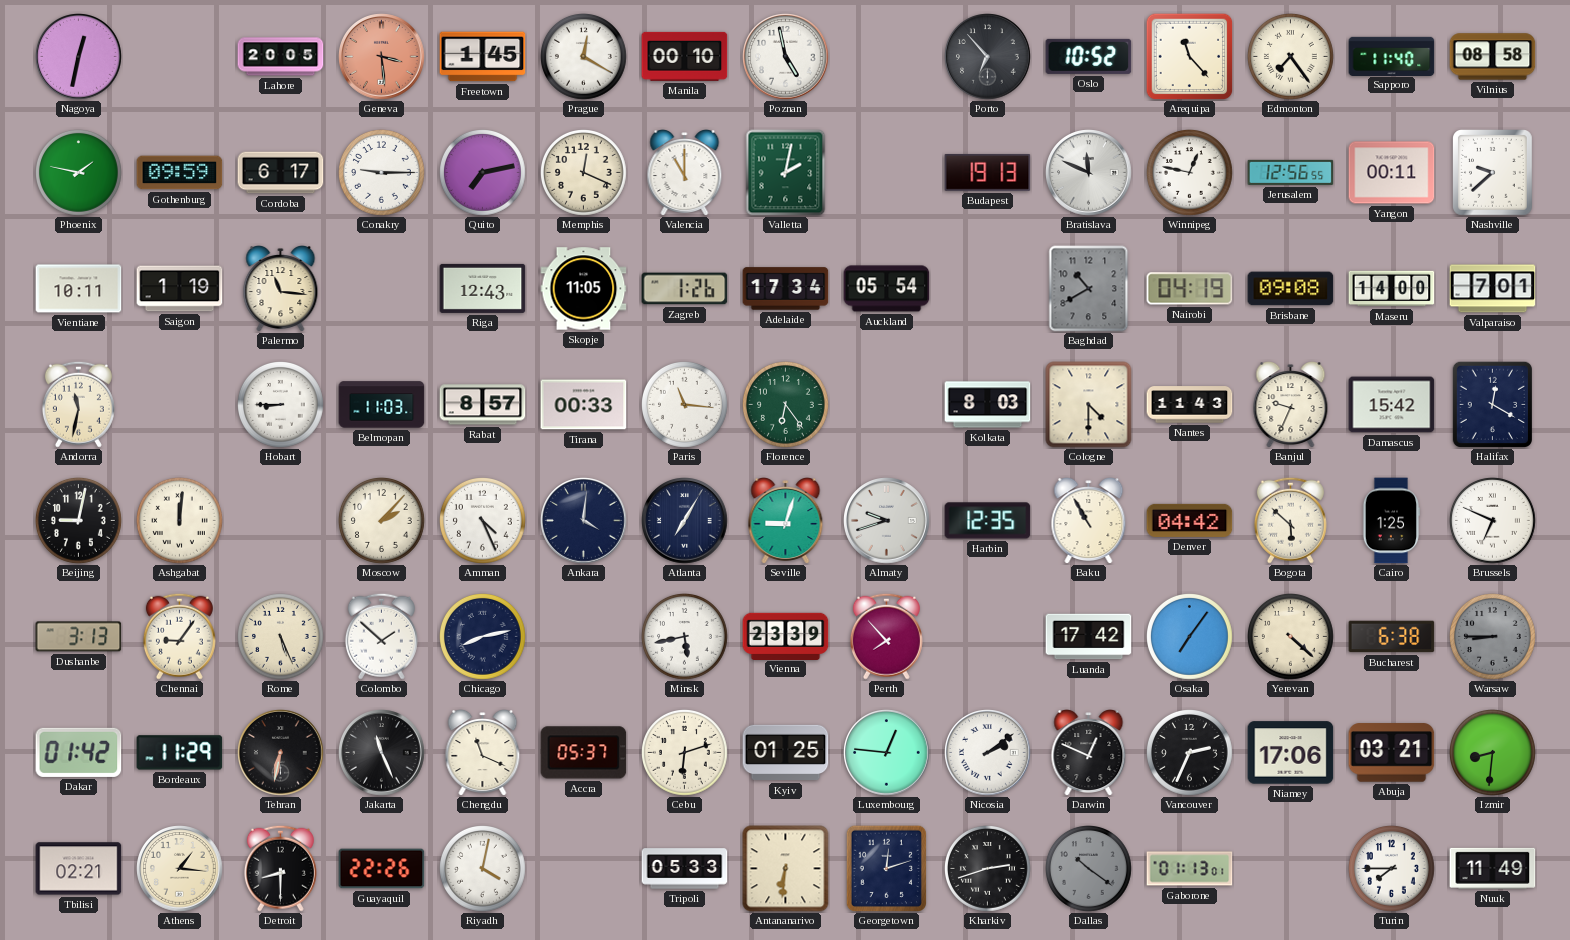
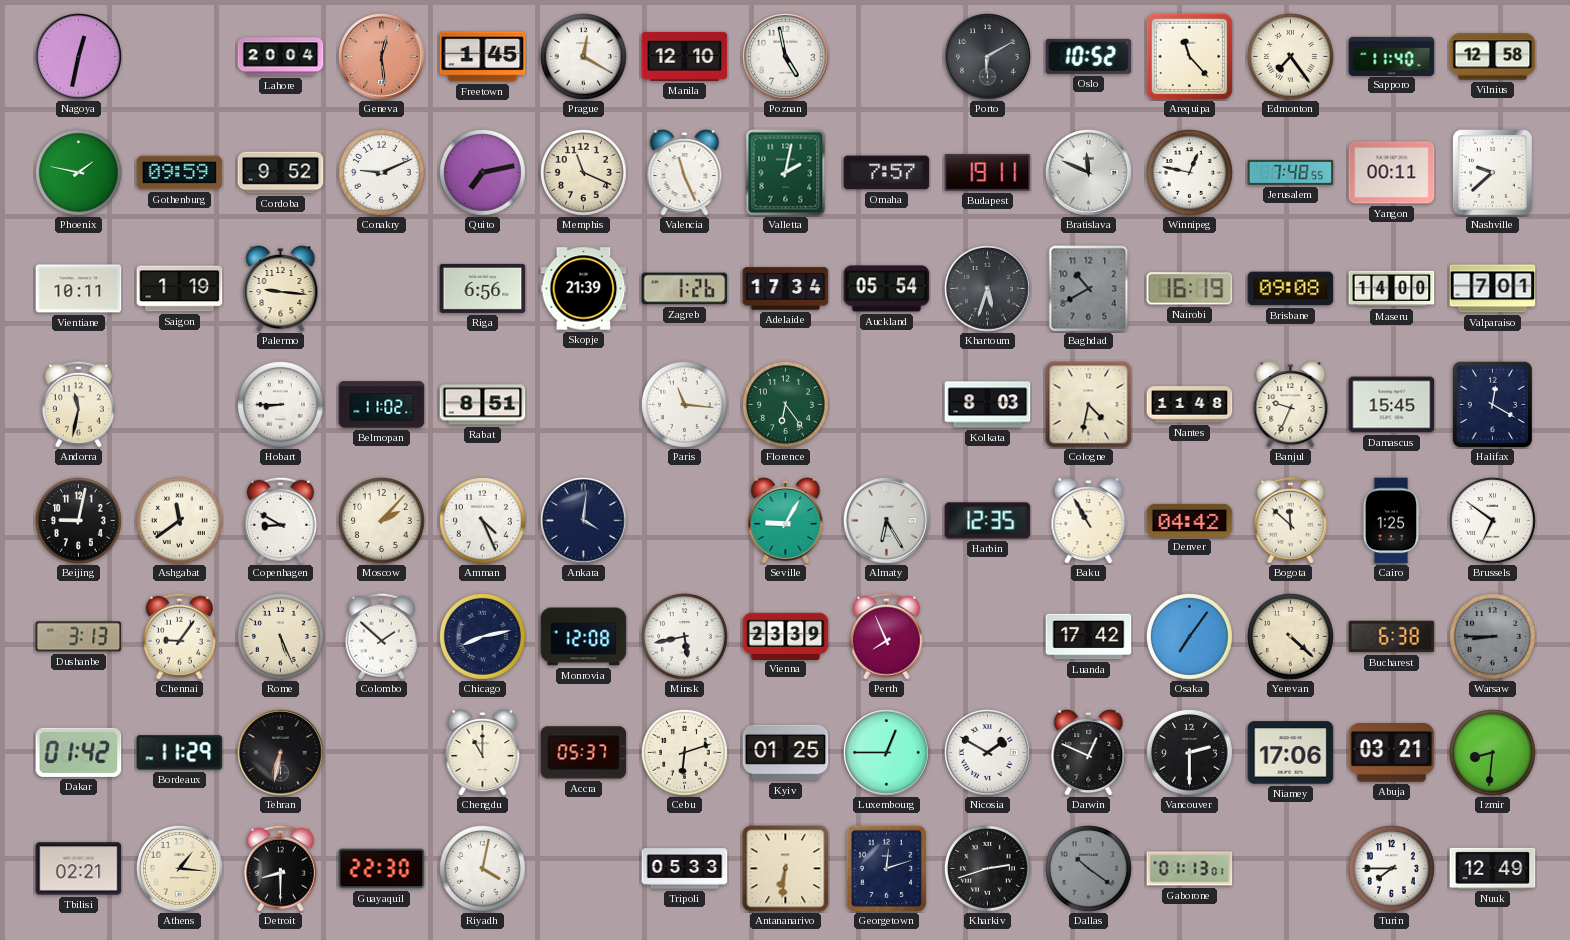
Lahore: 20:05 -> 20:04 (281, 57)
Geneva: 3:29 -> 12:29 (382, 57)
Manila: 00:10 -> 12:10 (685, 56)
Porto: 6:53 -> 6:10 (988, 57)
Vilnius: 08:58 -> 12:58 (1493, 57)
Cordoba: 6:17 -> 9:52 (281, 173)
Conakry: 9:15 -> 9:11 (382, 173)
Memphis: 12:19 -> 11:19 (584, 173)
Valencia: 11:00 -> 11:26 (685, 173)
Omaha: none -> 7:57 (887, 173)
Budapest: 19:13 -> 19:11 (988, 172)
Jerusalem: 12:56 -> 7:48 (1291, 172)
Palermo: 11:16 -> 9:16 (281, 289)
Riga: 12:43 -> 6:56 (483, 288)
Skopje: 11:05 -> 21:39 (584, 289)
Khartoum: none -> 5:33 (988, 289)
Nairobi: 04:19 -> 16:19 (1190, 289)
Belmopan: 11:03 -> 11:02 (382, 405)
Rabat: 8:57 -> 8:51 (483, 405)
Tirana: 00:33 -> none (584, 405)
Cologne: 4:30 -> 4:32 (1089, 405)
Nantes: 11:43 -> 11:48 (1190, 405)
Damascus: 15:42 -> 15:45 (1392, 405)
Ashgabat: 12:01 -> 11:39 (180, 521)
Copenhagen: none -> 8:50 (280, 520)
Atlanta: 7:05 -> none (685, 521)
Seville: 9:03 -> 9:05 (786, 521)
Almaty: 9:42 -> 6:25 (887, 521)
Bogota: 5:52 -> 11:52 (1290, 520)
Brussels: 6:49 -> 6:51 (1493, 521)
Monrovia: none -> 12:08 (584, 637)
Perth: 7:53 -> 7:56 (886, 636)
Jakarta: 11:26 -> none (382, 753)
Chengdu: 11:19 -> 11:00 (483, 753)
Luxembourg: 12:46 -> 12:45 (887, 753)
Nicosia: 2:09 -> 1:50 (988, 753)
Vancouver: 2:34 -> 2:30 (1190, 753)
Guayaquil: 22:26 -> 22:30 (382, 869)
Nuuk: 11:49 -> 12:49 (1493, 868)
